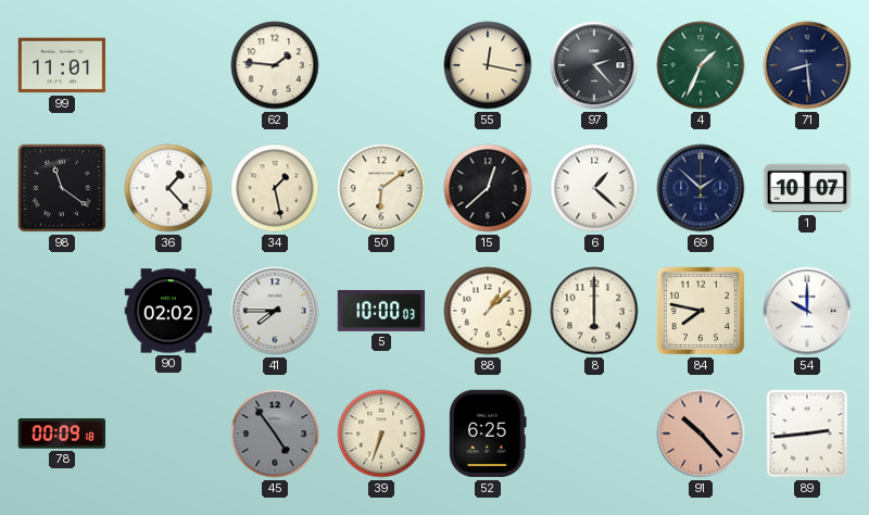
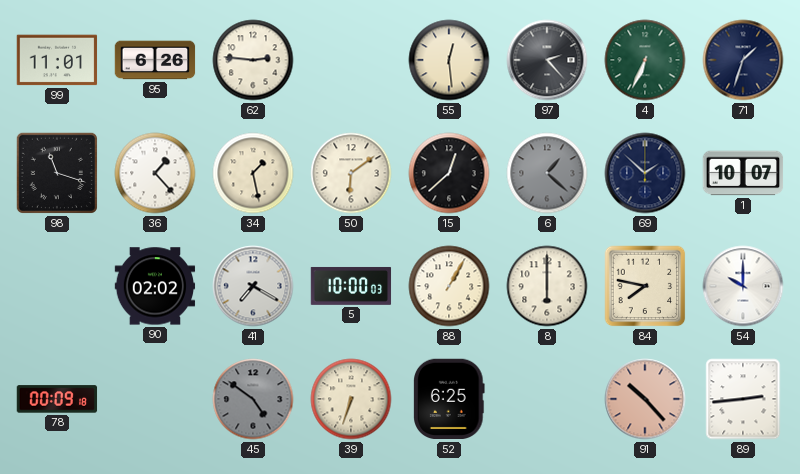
95: none -> 6:26 (155, 60)
62: 1:46 -> 2:46 (253, 60)
55: 12:17 -> 12:29 (449, 60)
4: 1:34 -> 6:34 (645, 60)
71: 8:29 -> 1:33 (743, 60)
98: 11:21 -> 11:18 (57, 173)
6 dial: white -> grey (547, 173)
41: 7:45 -> 7:20 (253, 286)
88: 1:08 -> 1:05 (449, 286)
45: 4:54 -> 4:51 (253, 399)
